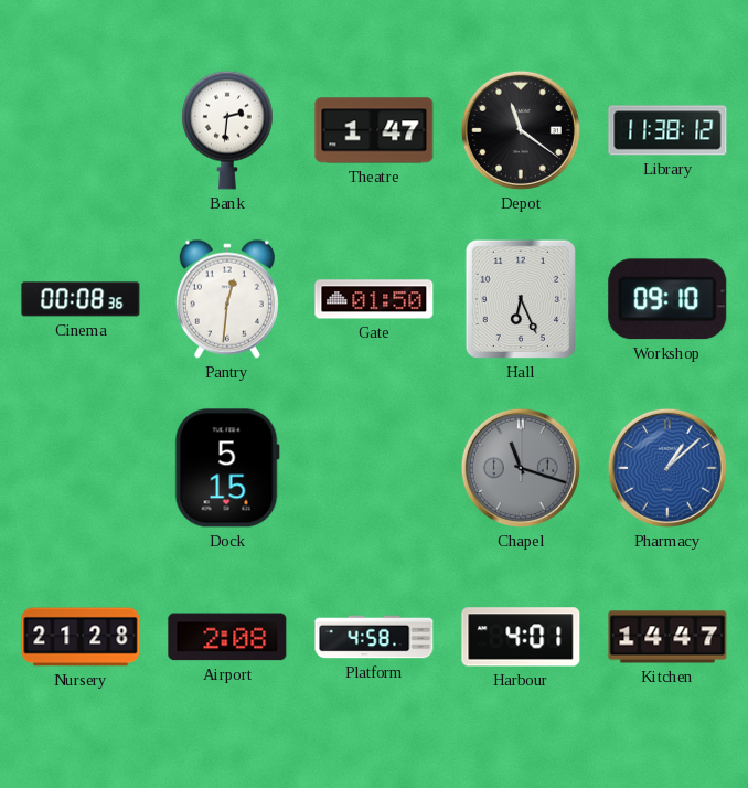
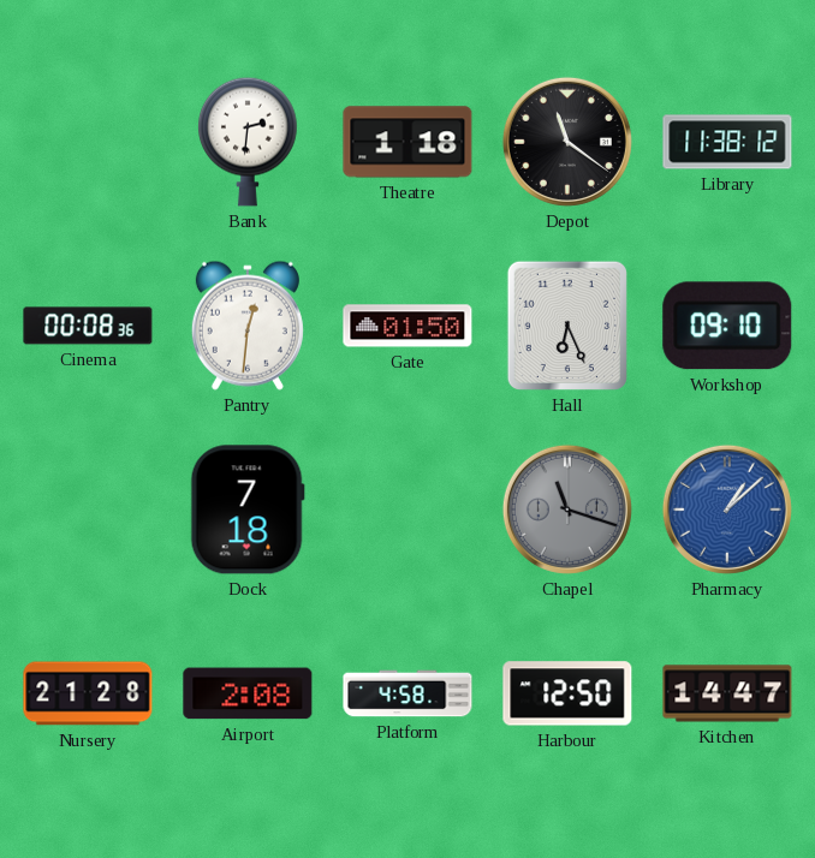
Theatre: 1:47 -> 1:18 (407, 142)
Dock: 5:15 -> 7:18 (248, 510)
Harbour: 4:01 -> 12:50 (567, 693)
